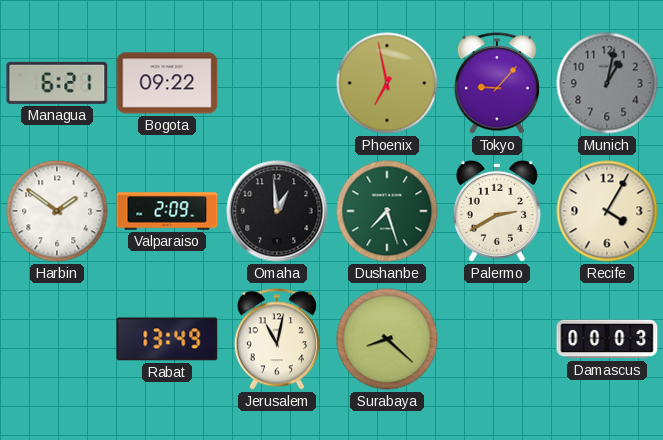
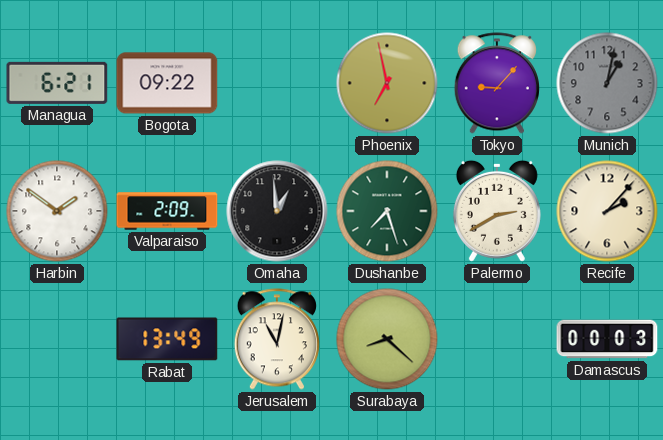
Recife: 4:05 -> 2:07 (607, 211)
